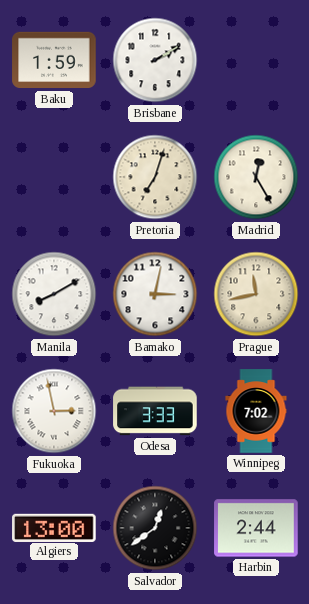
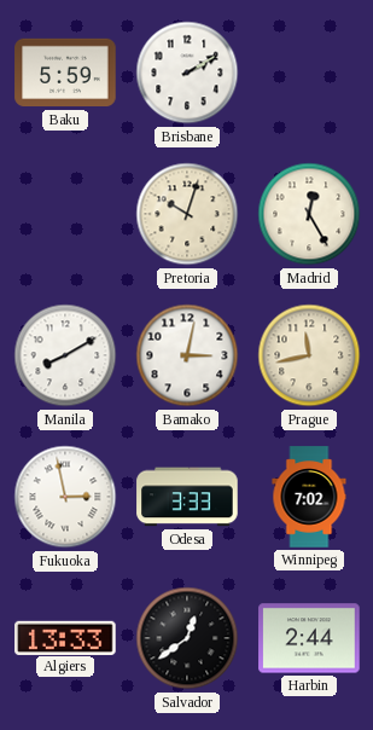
Baku: 1:59 -> 5:59 (65, 73)
Pretoria: 7:03 -> 10:03 (187, 214)
Algiers: 13:00 -> 13:33 (65, 637)
